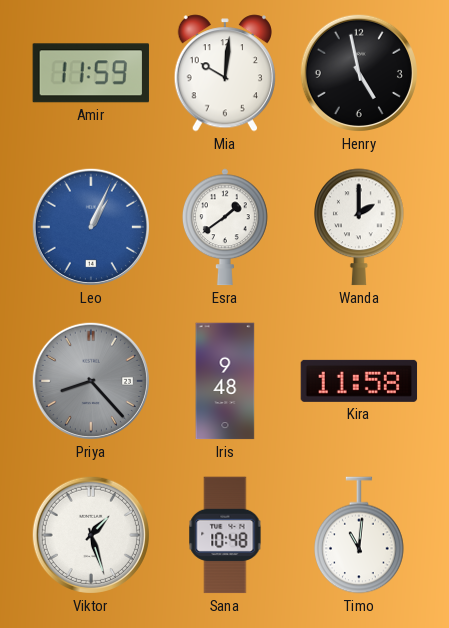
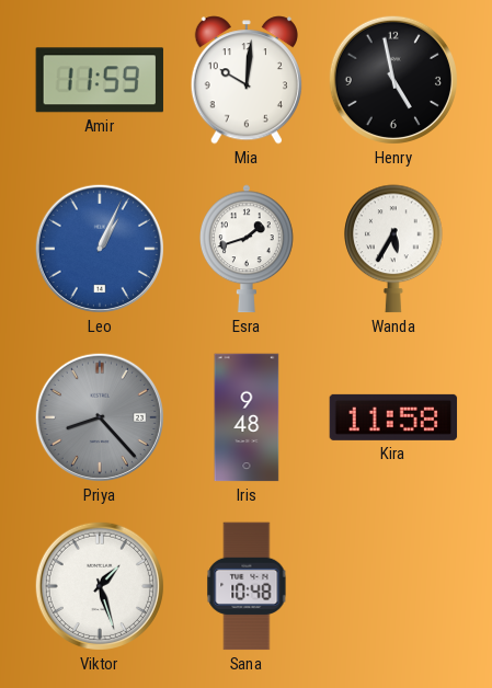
Esra: 1:39 -> 1:42 (247, 249)
Wanda: 2:00 -> 5:35 (393, 249)
Timo: 11:01 -> none (359, 535)
